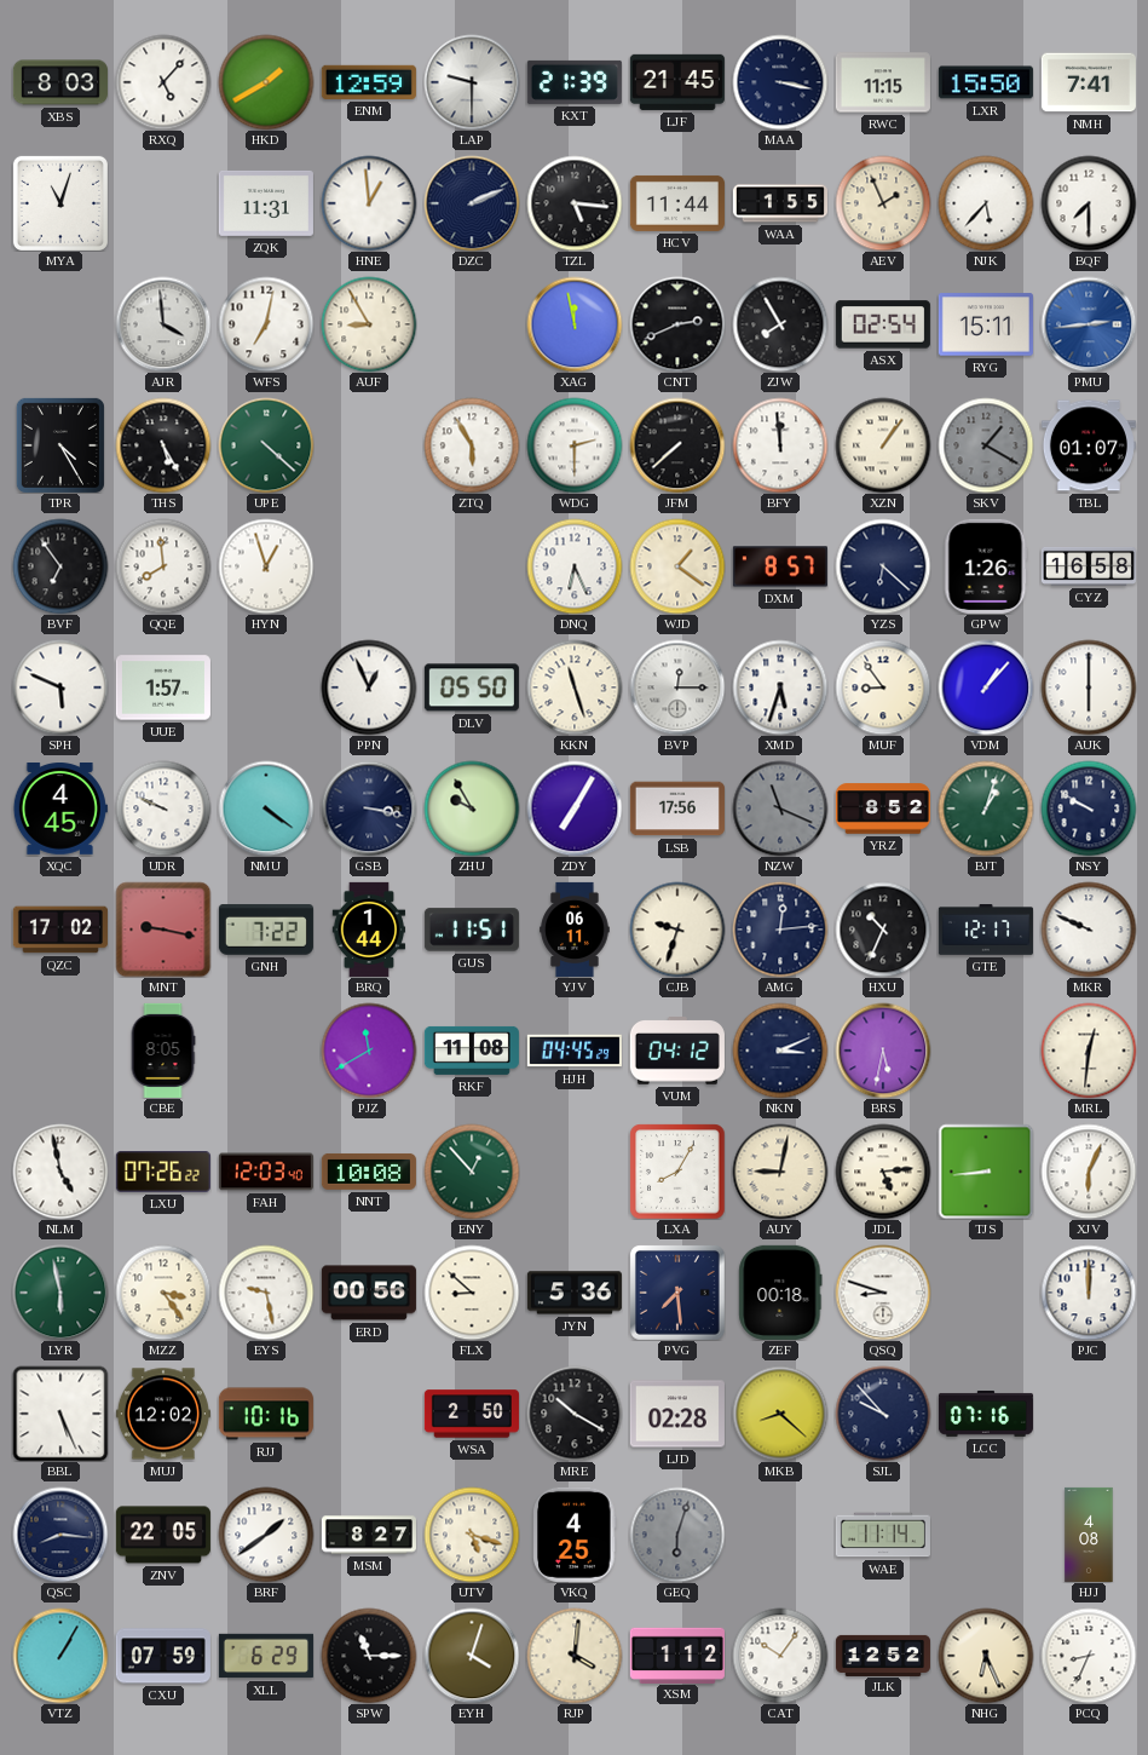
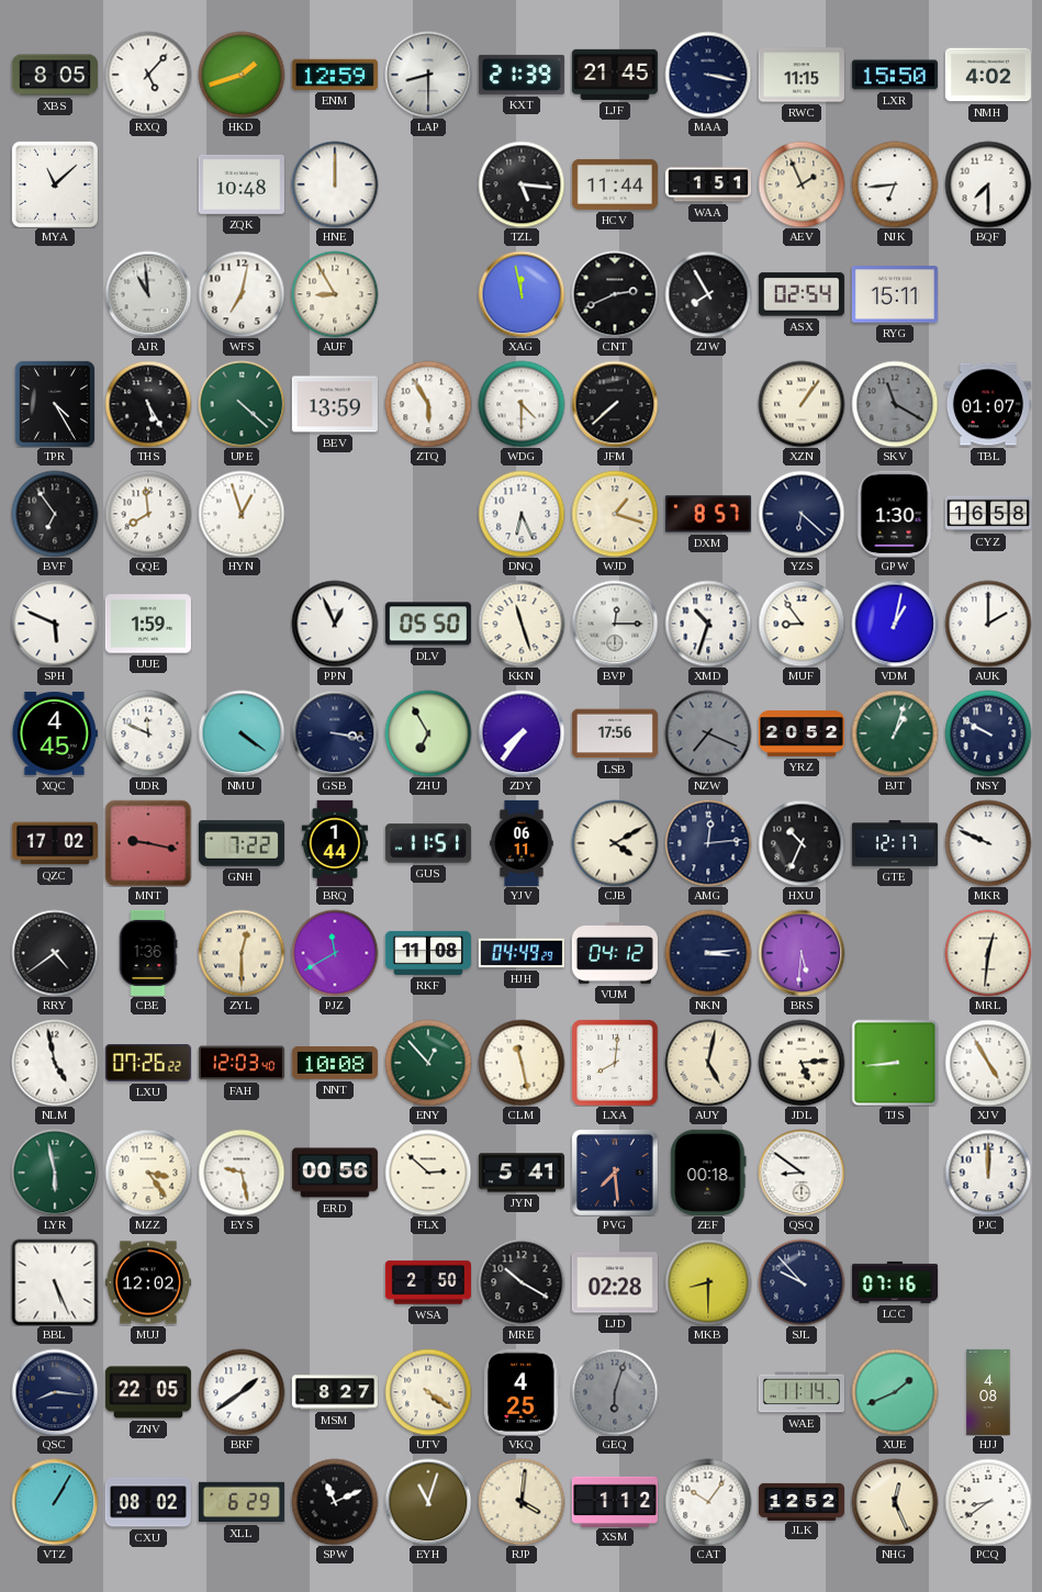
XBS: 8:03 -> 8:05 (55, 75)
HKD: 1:40 -> 1:42 (242, 75)
LAP: 9:30 -> 8:30 (428, 75)
NMH: 7:41 -> 4:02 (988, 75)
MYA: 11:03 -> 11:08 (55, 184)
ZQK: 11:31 -> 10:48 (242, 184)
HNE: 12:59 -> 12:00 (335, 184)
DZC: 2:11 -> none (472, 203)
WAA: 1:55 -> 1:51 (708, 184)
NJK: 5:37 -> 6:44 (895, 184)
AJR: 3:59 -> 10:59 (148, 294)
PMU: 2:44 -> none (1089, 324)
BEV: none -> 13:59 (335, 404)
WDG: 2:30 -> 4:30 (522, 404)
BFY: 11:59 -> none (780, 445)
SKV: 1:20 -> 11:20 (895, 404)
WJD: 1:21 -> 1:18 (615, 514)
GPW: 1:26 -> 1:30 (895, 514)
UUE: 1:57 -> 1:59 (148, 624)
XMD: 5:33 -> 10:33 (708, 624)
VDM: 1:07 -> 1:02 (895, 624)
AUK: 6:00 -> 2:00 (988, 624)
UDR: 9:49 -> 11:49 (148, 733)
ZHU: 9:55 -> 6:55 (428, 733)
ZDY: 7:05 -> 7:36 (522, 733)
NZW: 11:19 -> 7:19 (708, 733)
YRZ: 8:52 -> 20:52 (802, 733)
CJB: 9:33 -> 4:10 (615, 843)
RRY: none -> 4:39 (55, 953)
CBE: 8:05 -> 1:36 (148, 953)
ZYL: none -> 12:30 (242, 953)
HJH: 04:45 -> 04:49 (522, 953)
NKN: 3:11 -> 3:14 (708, 953)
BRS: 5:32 -> 5:31 (802, 953)
CLM: none -> 11:28 (522, 1063)
LXA: 8:05 -> 8:01 (615, 1063)
AUY: 9:02 -> 5:02 (708, 1063)
XJV: 6:04 -> 4:55 (988, 1063)
FLX: 8:52 -> 2:52 (428, 1173)
JYN: 5:36 -> 5:41 (522, 1173)
QSQ: 8:48 -> 8:51 (802, 1173)
RJJ: 10:16 -> none (266, 1414)
MKB: 8:22 -> 8:30 (708, 1282)
UTV: 5:18 -> 4:21 (428, 1392)
XUE: none -> 1:41 (895, 1392)
CXU: 07:59 -> 08:02 (148, 1502)
SPW: 11:15 -> 11:11 (335, 1502)
EYH: 4:03 -> 11:03 (428, 1502)
NHG: 6:26 -> 12:26 (895, 1502)
PCQ: 8:34 -> 8:39 (988, 1502)
